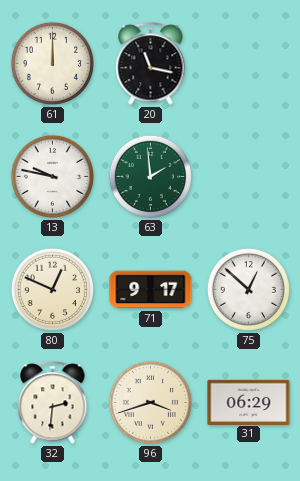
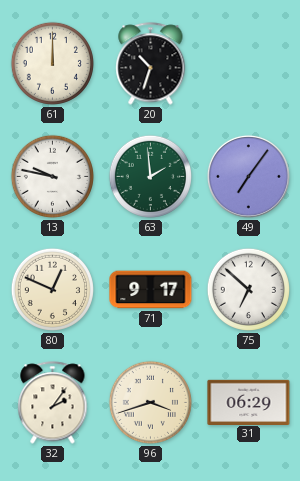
20: 11:17 -> 10:33 (151, 64)
49: none -> 7:06 (248, 176)
75: 12:52 -> 6:52 (248, 289)
32: 2:31 -> 2:06 (53, 403)
